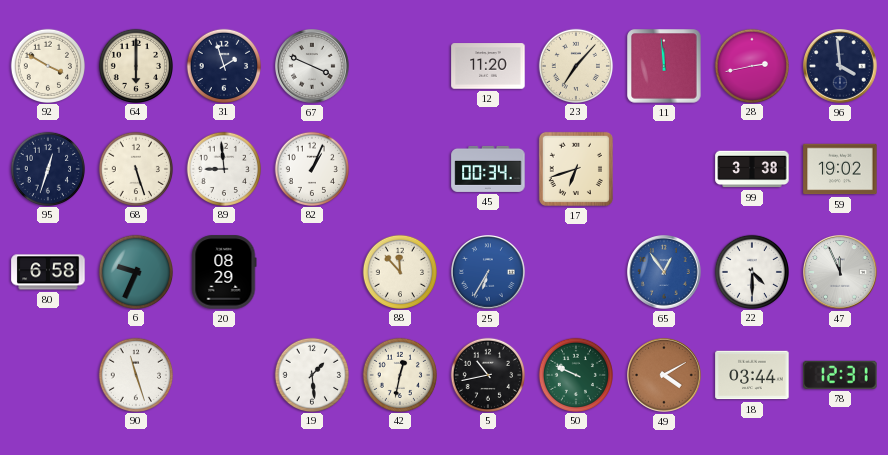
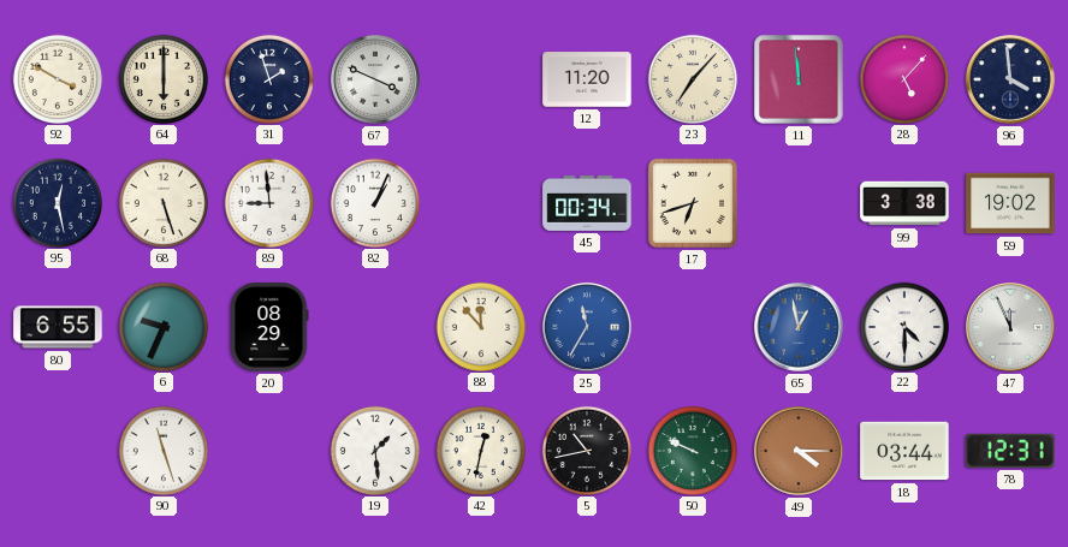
28: 2:43 -> 5:07 (903, 78)
95: 12:33 -> 12:28 (57, 202)
80: 6:58 -> 6:55 (58, 327)
25: 6:35 -> 11:35 (588, 328)
65: 12:54 -> 12:58 (800, 328)
49: 4:10 -> 4:15 (800, 452)
